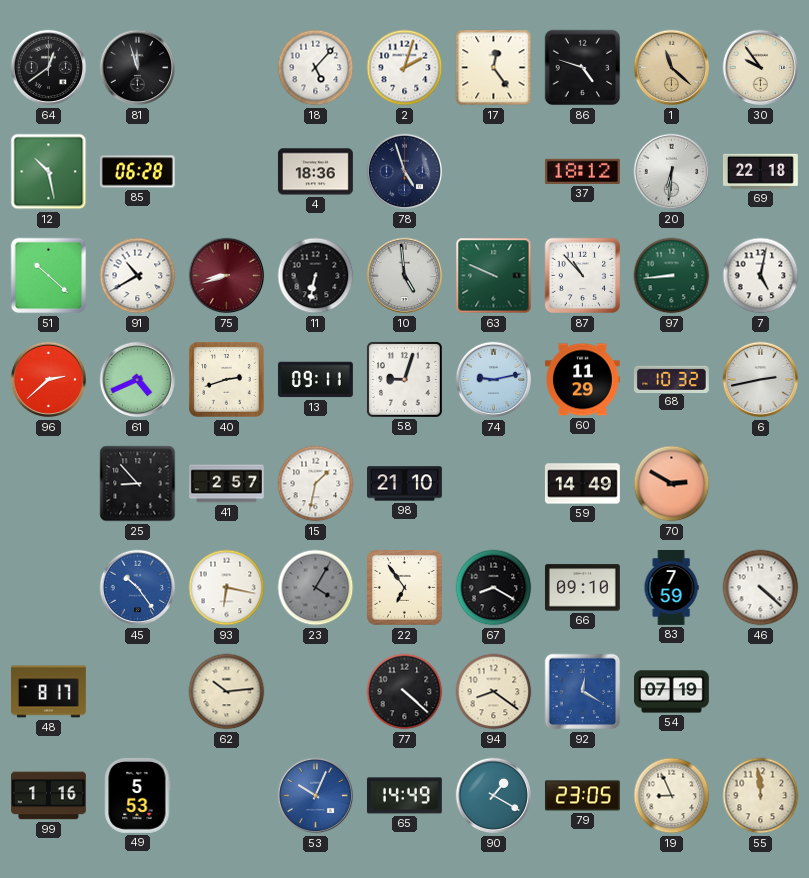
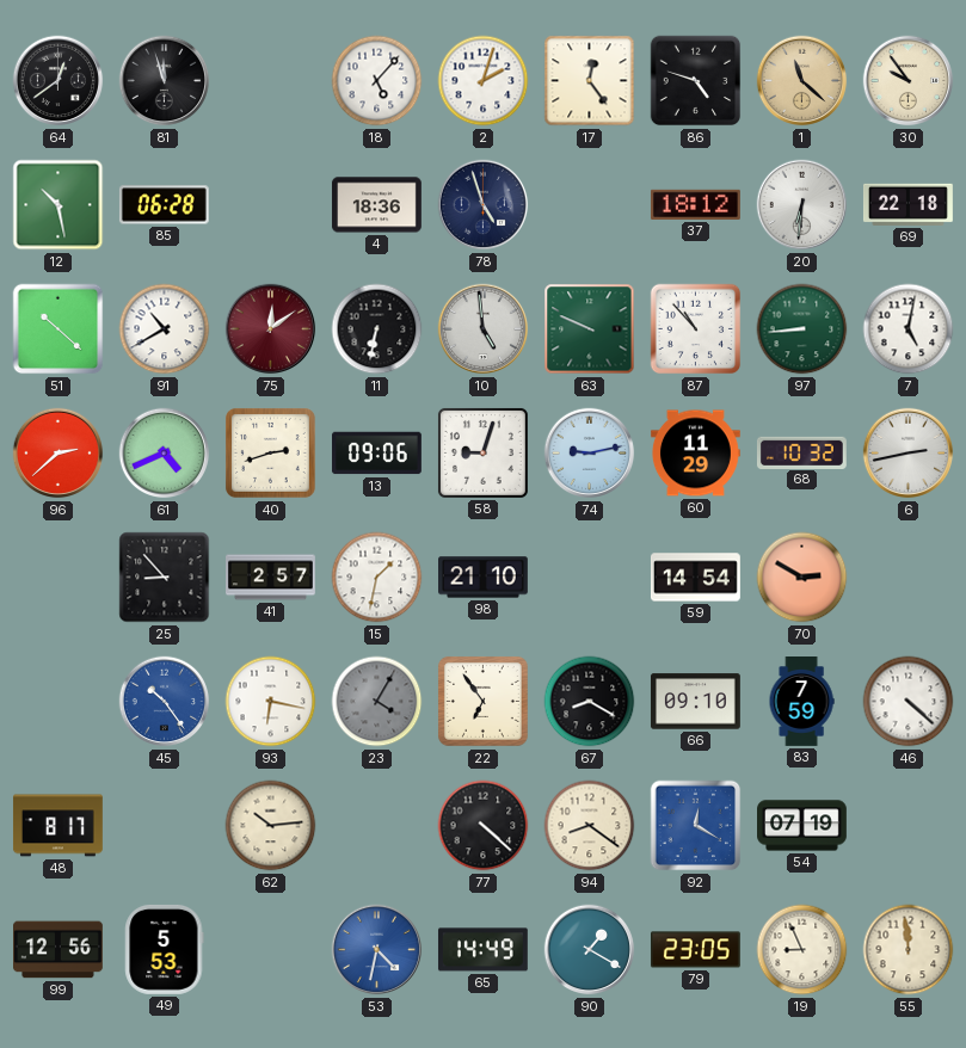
75: 8:42 -> 12:09 (271, 329)
13: 09:11 -> 09:06 (376, 454)
59: 14:49 -> 14:54 (695, 578)
99: 1:16 -> 12:56 (59, 950)
53: 10:04 -> 4:32 (377, 950)
